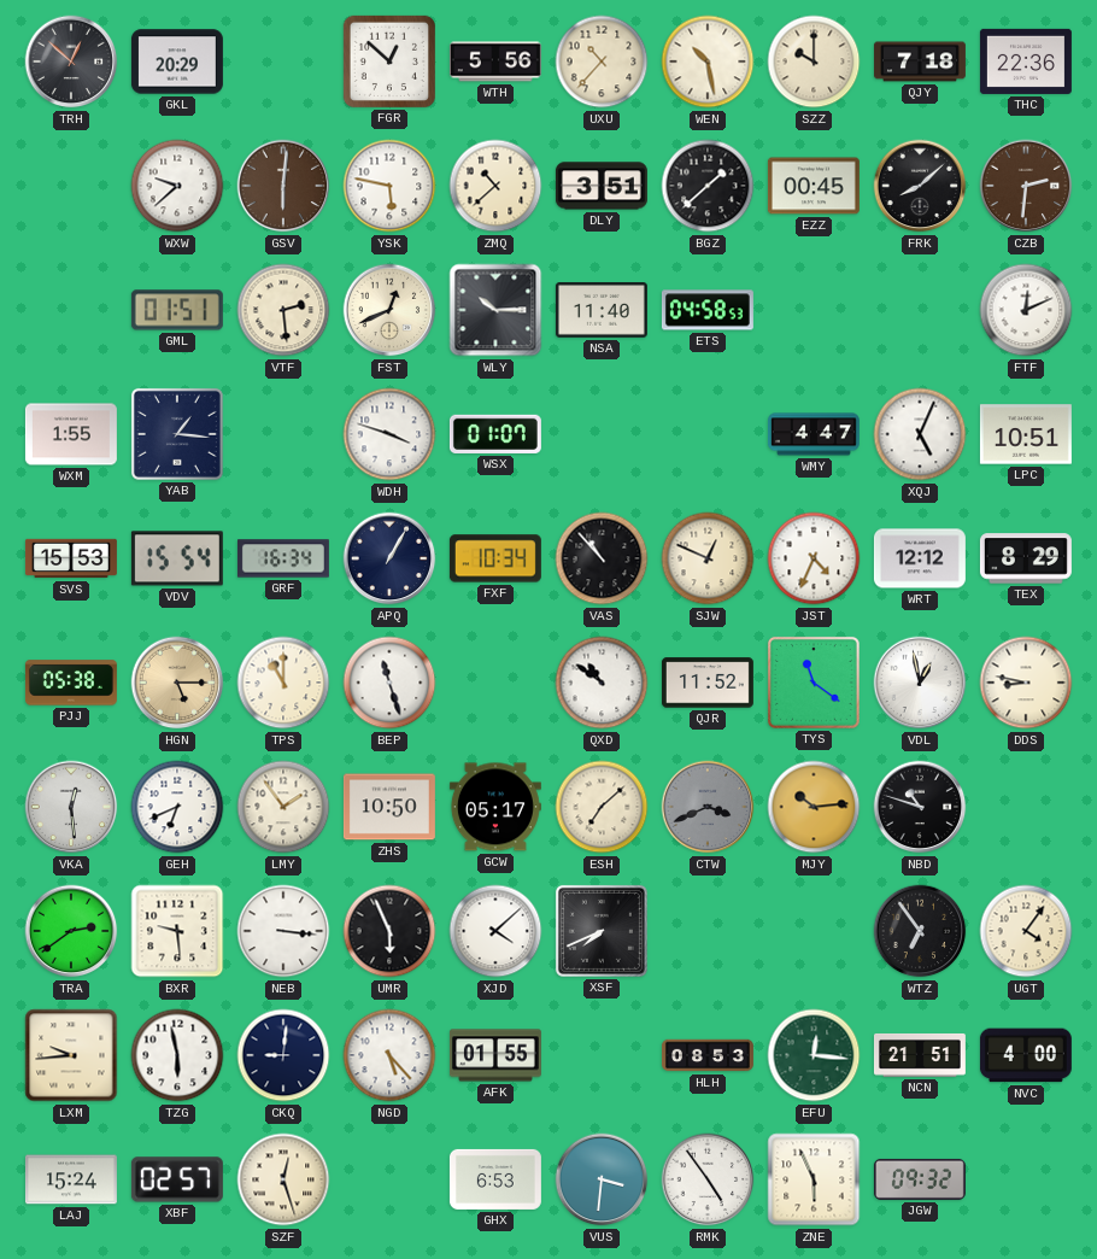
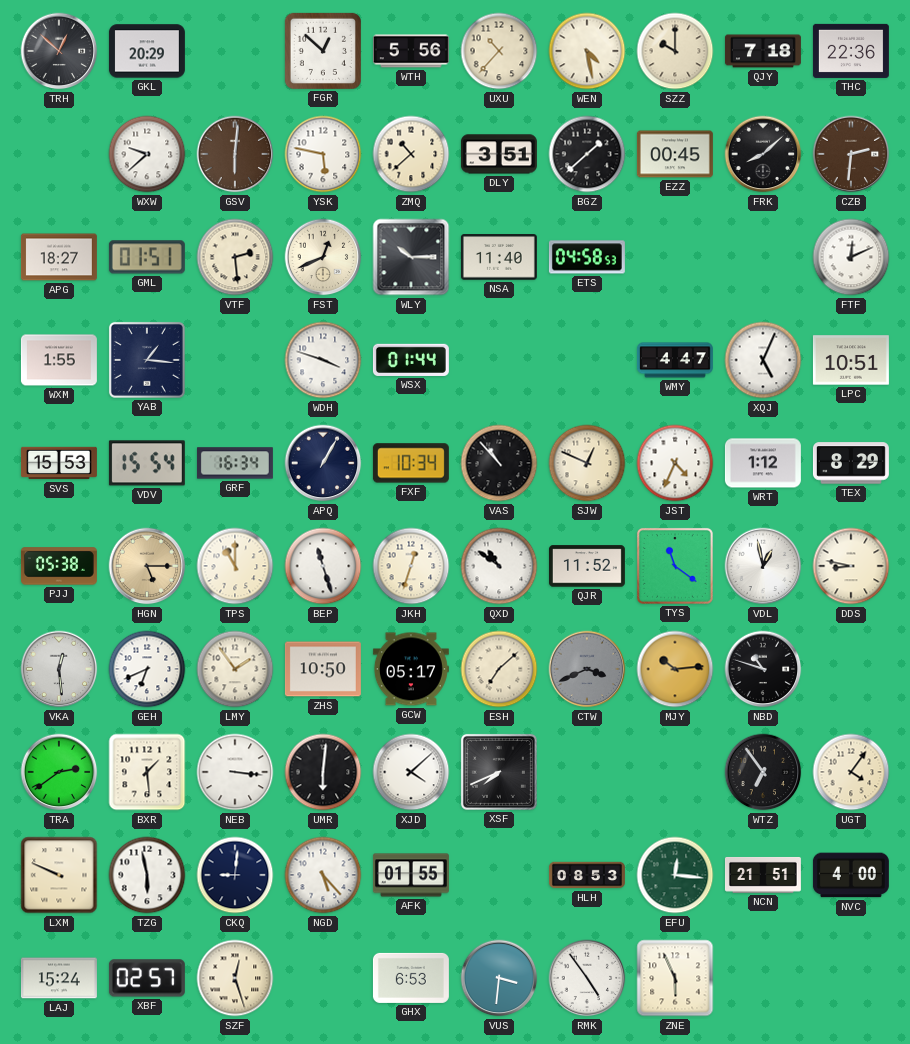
WEN: 10:28 -> 4:28 (587, 51)
APG: none -> 18:27 (59, 257)
WSX: 01:07 -> 01:44 (411, 360)
WRT: 12:12 -> 1:12 (763, 463)
JKH: none -> 12:33 (411, 566)
BXR: 9:29 -> 1:29 (147, 772)
UMR: 5:56 -> 6:01 (323, 772)
LXM: 9:44 -> 9:49 (59, 875)
JGW: 09:32 -> none (920, 1179)
